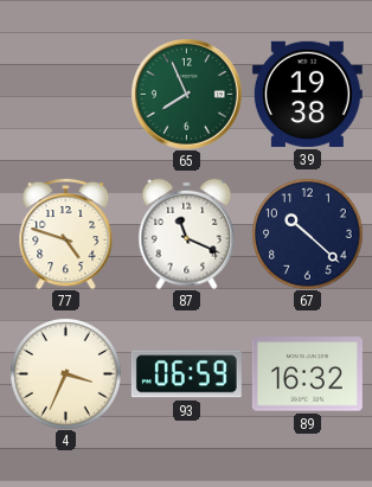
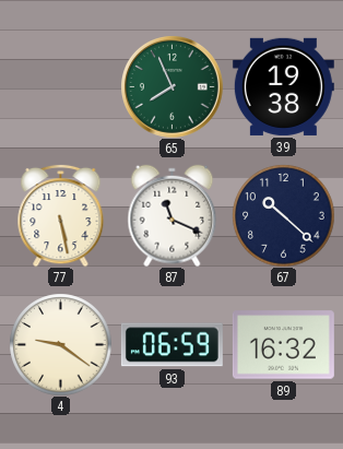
77: 4:48 -> 5:28 (61, 215)
4: 3:34 -> 9:21 (60, 344)
